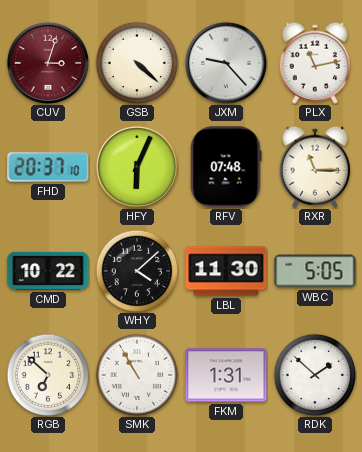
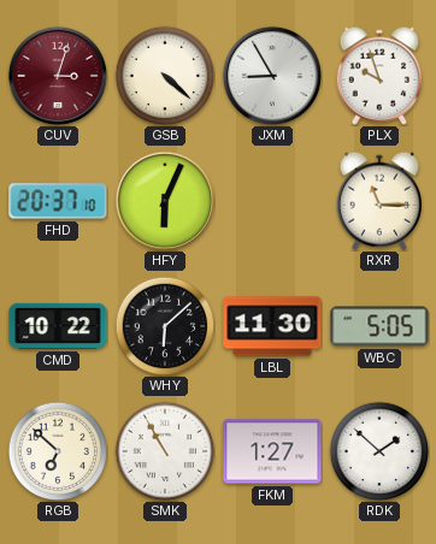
JXM: 9:23 -> 8:55 (272, 76)
PLX: 11:13 -> 9:57 (379, 76)
RFV: 07:48 -> none (226, 167)
WHY: 4:08 -> 6:08 (165, 326)
FKM: 1:31 -> 1:27 (272, 451)
